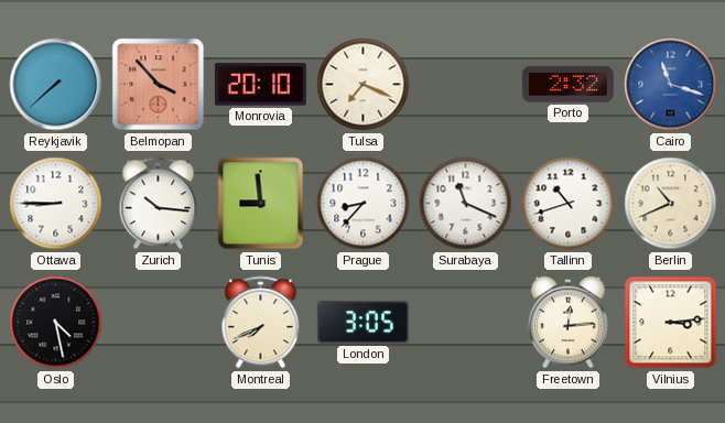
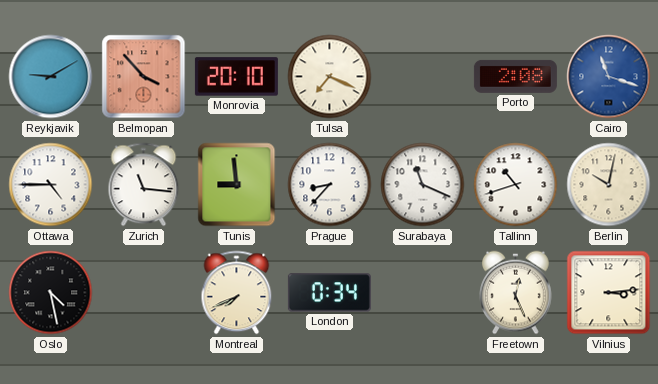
Reykjavik: 7:38 -> 9:10 (51, 77)
Porto: 2:32 -> 2:08 (515, 76)
Ottawa: 8:45 -> 4:45 (51, 185)
Zurich: 10:16 -> 11:16 (144, 185)
Berlin: 10:41 -> 10:02 (609, 185)
London: 3:05 -> 0:34 (329, 293)
Freetown: 12:14 -> 12:26 (516, 293)
